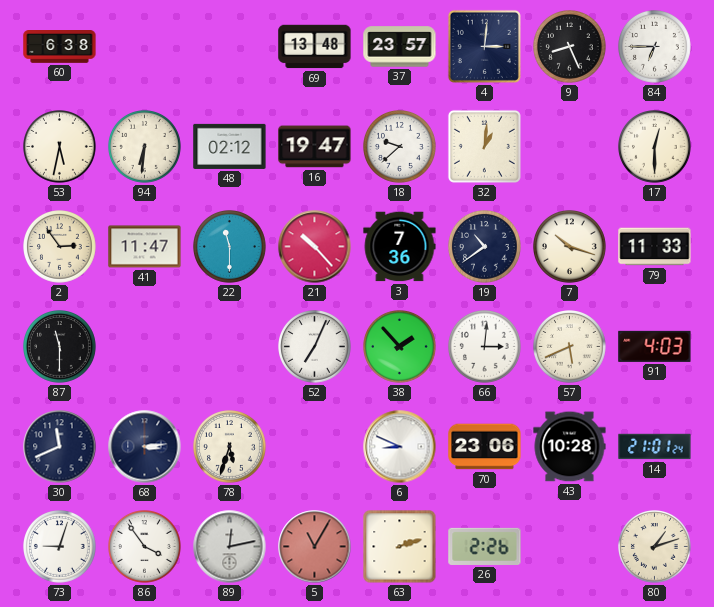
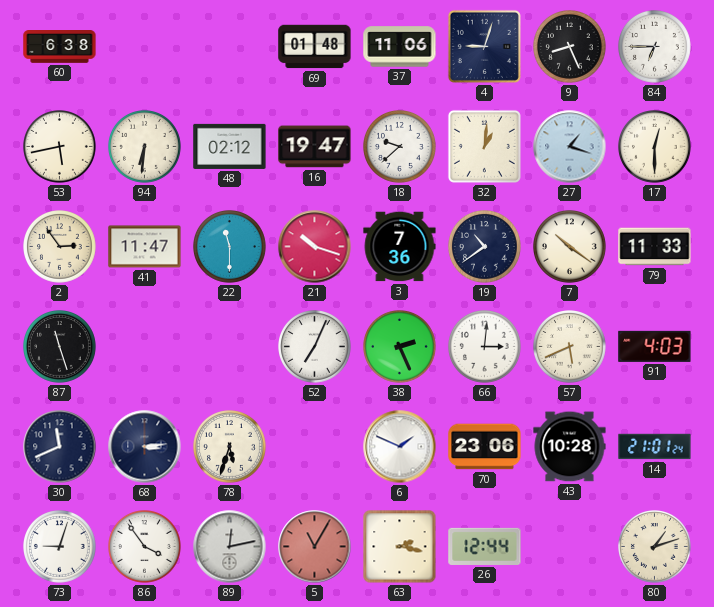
69: 13:48 -> 01:48 (315, 47)
37: 23:57 -> 11:06 (400, 47)
4: 3:01 -> 9:03 (484, 46)
53: 5:32 -> 5:43 (60, 147)
27: none -> 1:18 (570, 147)
21: 10:23 -> 10:18 (315, 247)
7: 10:18 -> 10:21 (570, 247)
87: 11:30 -> 11:27 (60, 347)
38: 1:53 -> 2:26 (400, 347)
6: 8:49 -> 1:49 (400, 447)
63: 2:12 -> 2:17 (400, 547)
26: 2:26 -> 12:44 (485, 546)
